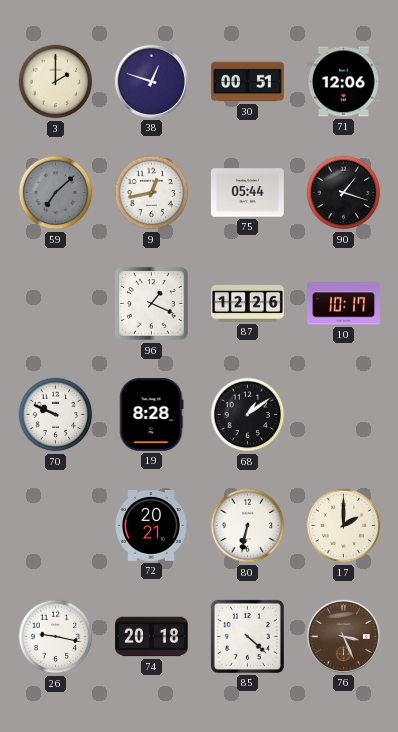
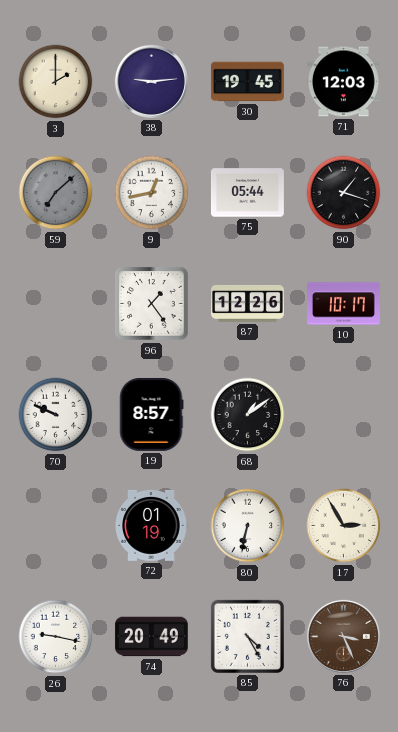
38: 12:48 -> 9:14 (151, 81)
30: 00:51 -> 19:45 (247, 82)
71: 12:06 -> 12:03 (343, 82)
96: 1:19 -> 1:24 (152, 304)
19: 8:28 -> 8:57 (151, 414)
72: 20:21 -> 01:19 (151, 525)
17: 2:00 -> 2:55 (344, 526)
74: 20:18 -> 20:49 (152, 637)
85: 4:22 -> 4:25 (247, 636)
